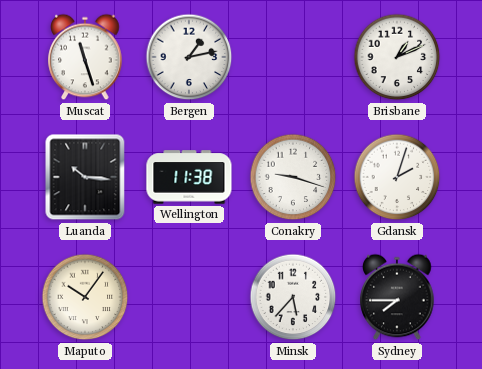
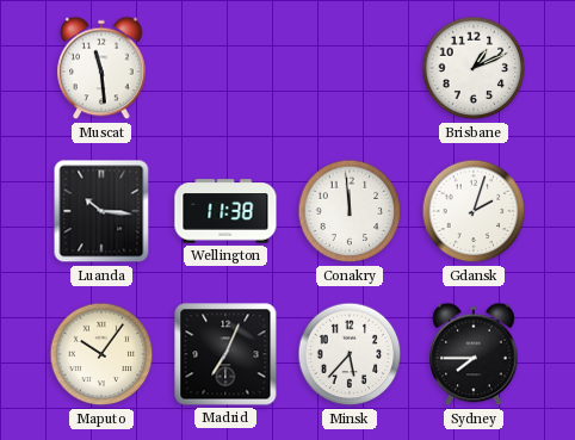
Muscat: 11:27 -> 11:29 (101, 68)
Bergen: 1:13 -> none (189, 57)
Conakry: 9:18 -> 11:59 (350, 211)
Madrid: none -> 7:04 (225, 354)
